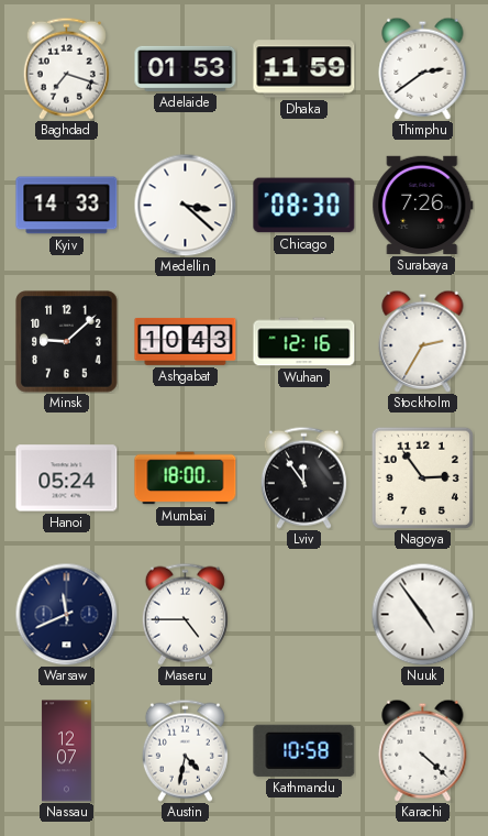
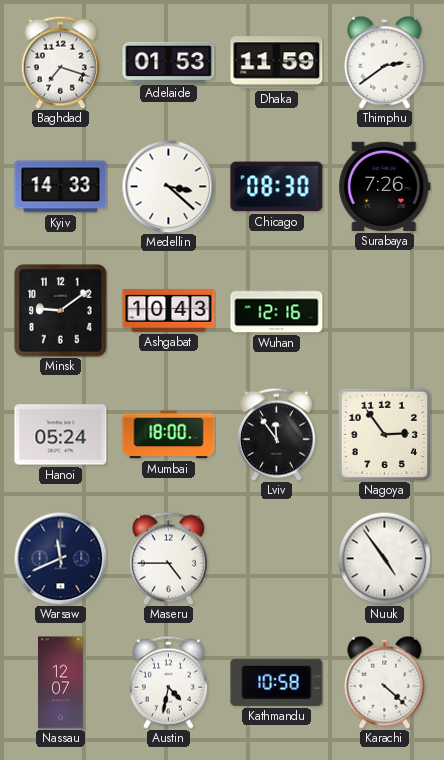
Minsk: 9:08 -> 9:09 (61, 311)
Stockholm: 2:35 -> none (423, 341)
